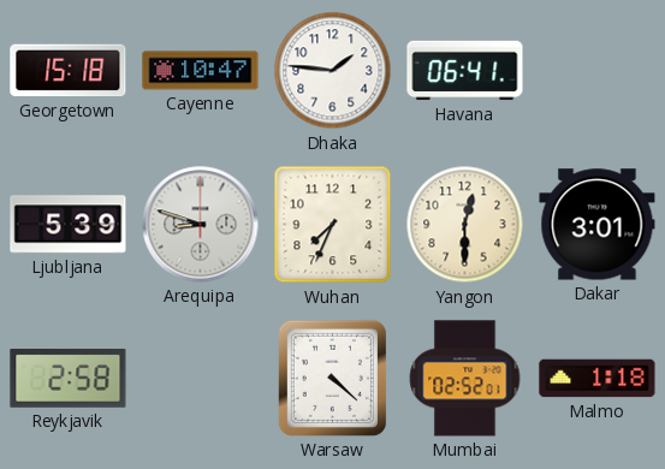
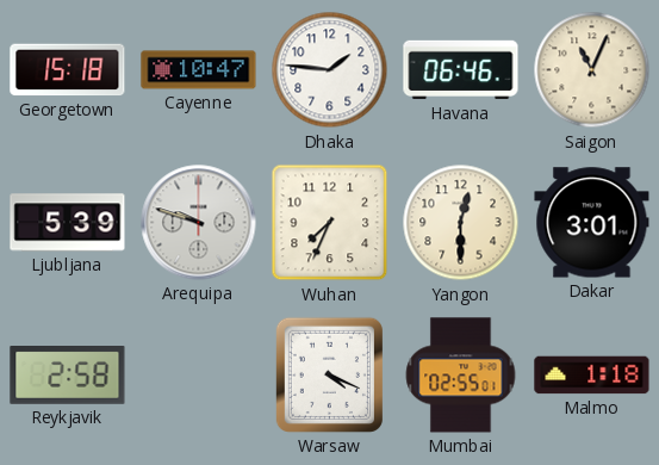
Havana: 06:41 -> 06:46 (461, 70)
Saigon: none -> 11:04 (592, 70)
Arequipa: 8:48 -> 9:48 (199, 223)
Warsaw: 4:22 -> 4:19 (329, 374)
Mumbai: 02:52 -> 02:55 (461, 376)
